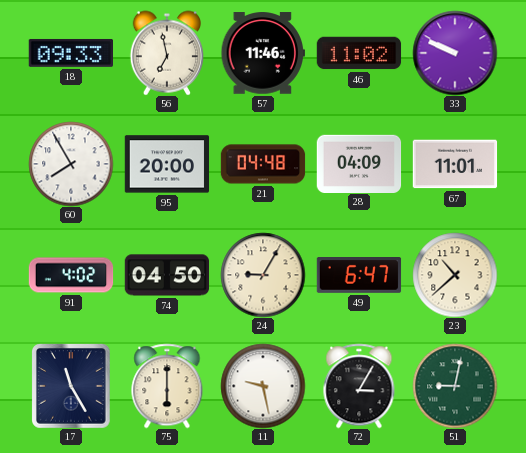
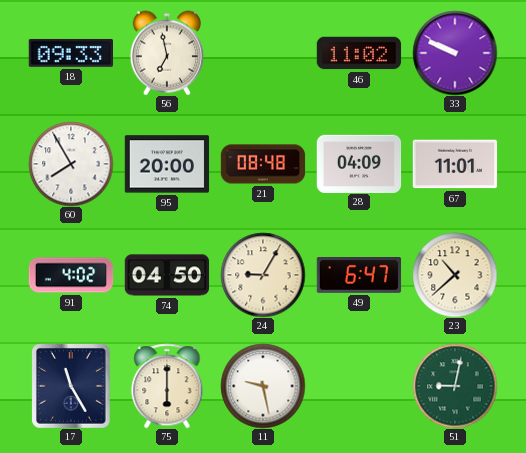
57: 11:46 -> none (262, 53)
21: 04:48 -> 08:48 (263, 164)
72: 3:05 -> none (359, 386)
